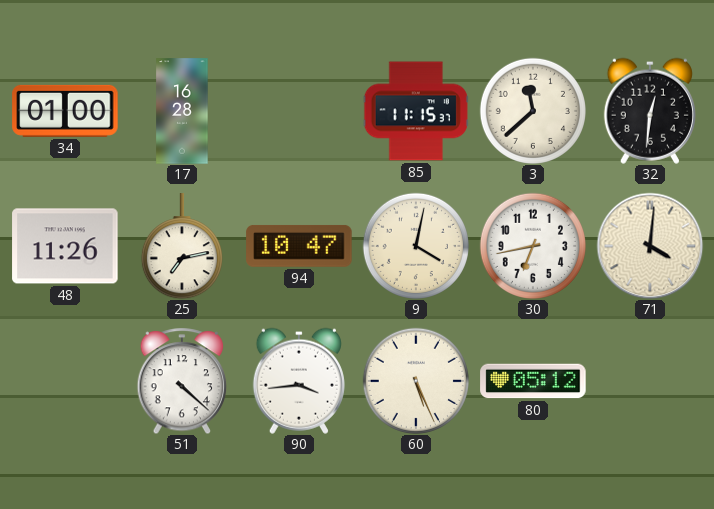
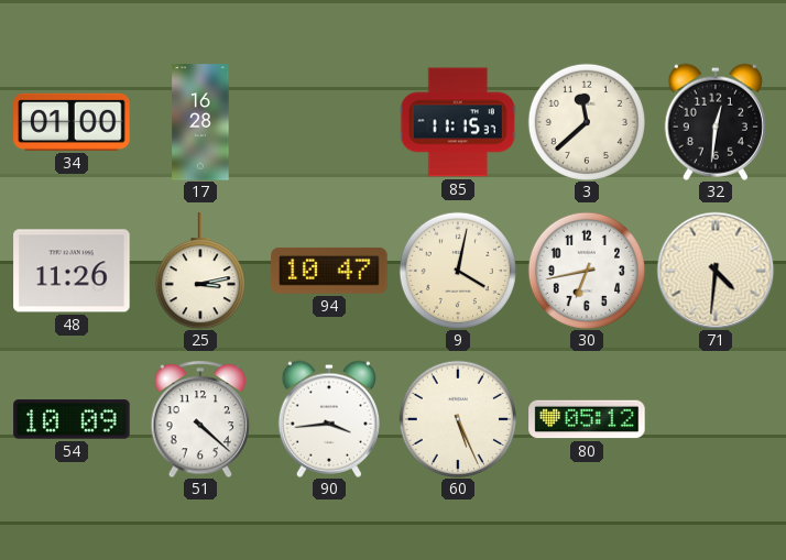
25: 7:13 -> 3:13 (200, 271)
71: 4:01 -> 4:31 (716, 271)
54: none -> 10:09 (72, 419)
